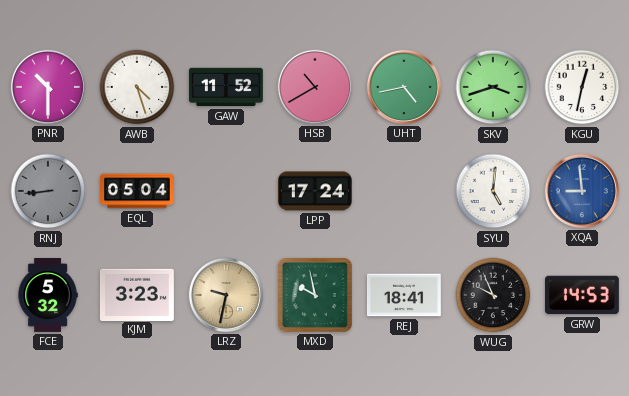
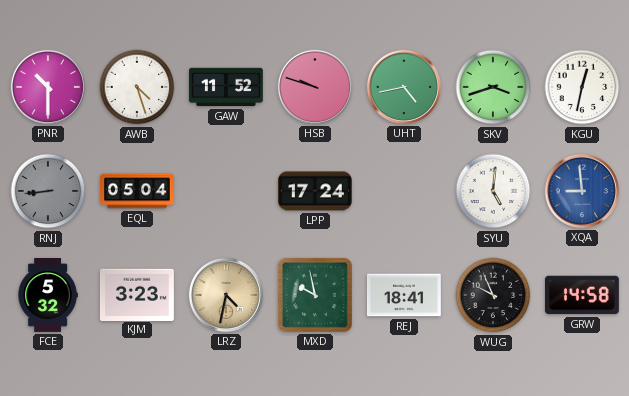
HSB: 10:40 -> 9:48 (315, 87)
LRZ: 9:32 -> 4:32 (226, 295)
GRW: 14:53 -> 14:58 (582, 295)
